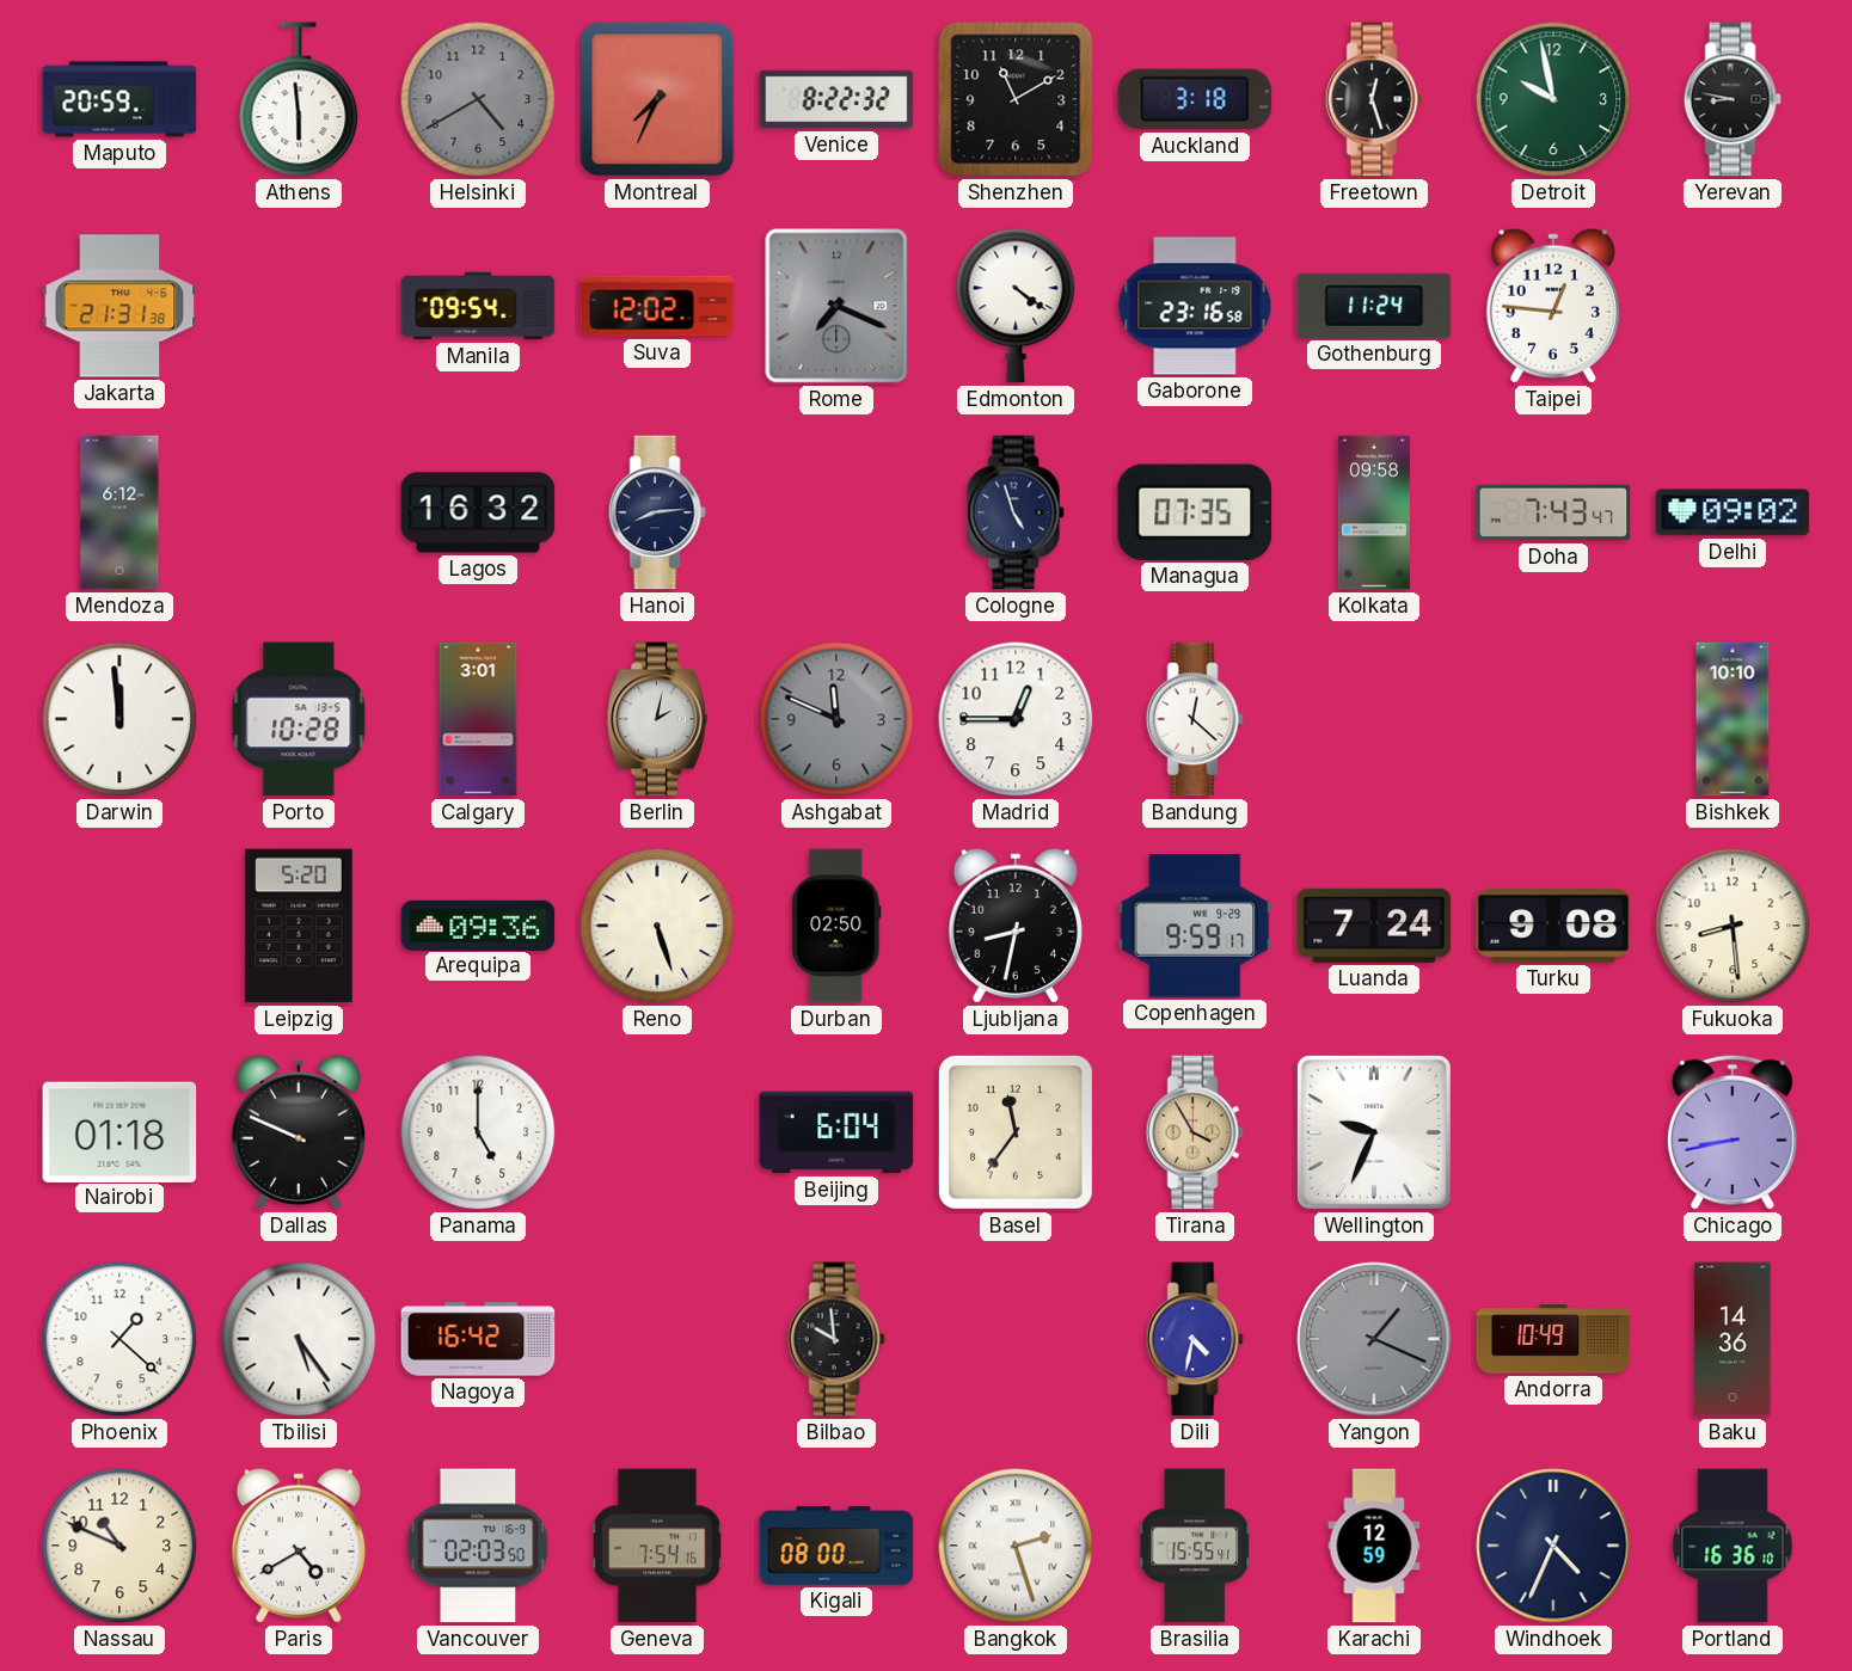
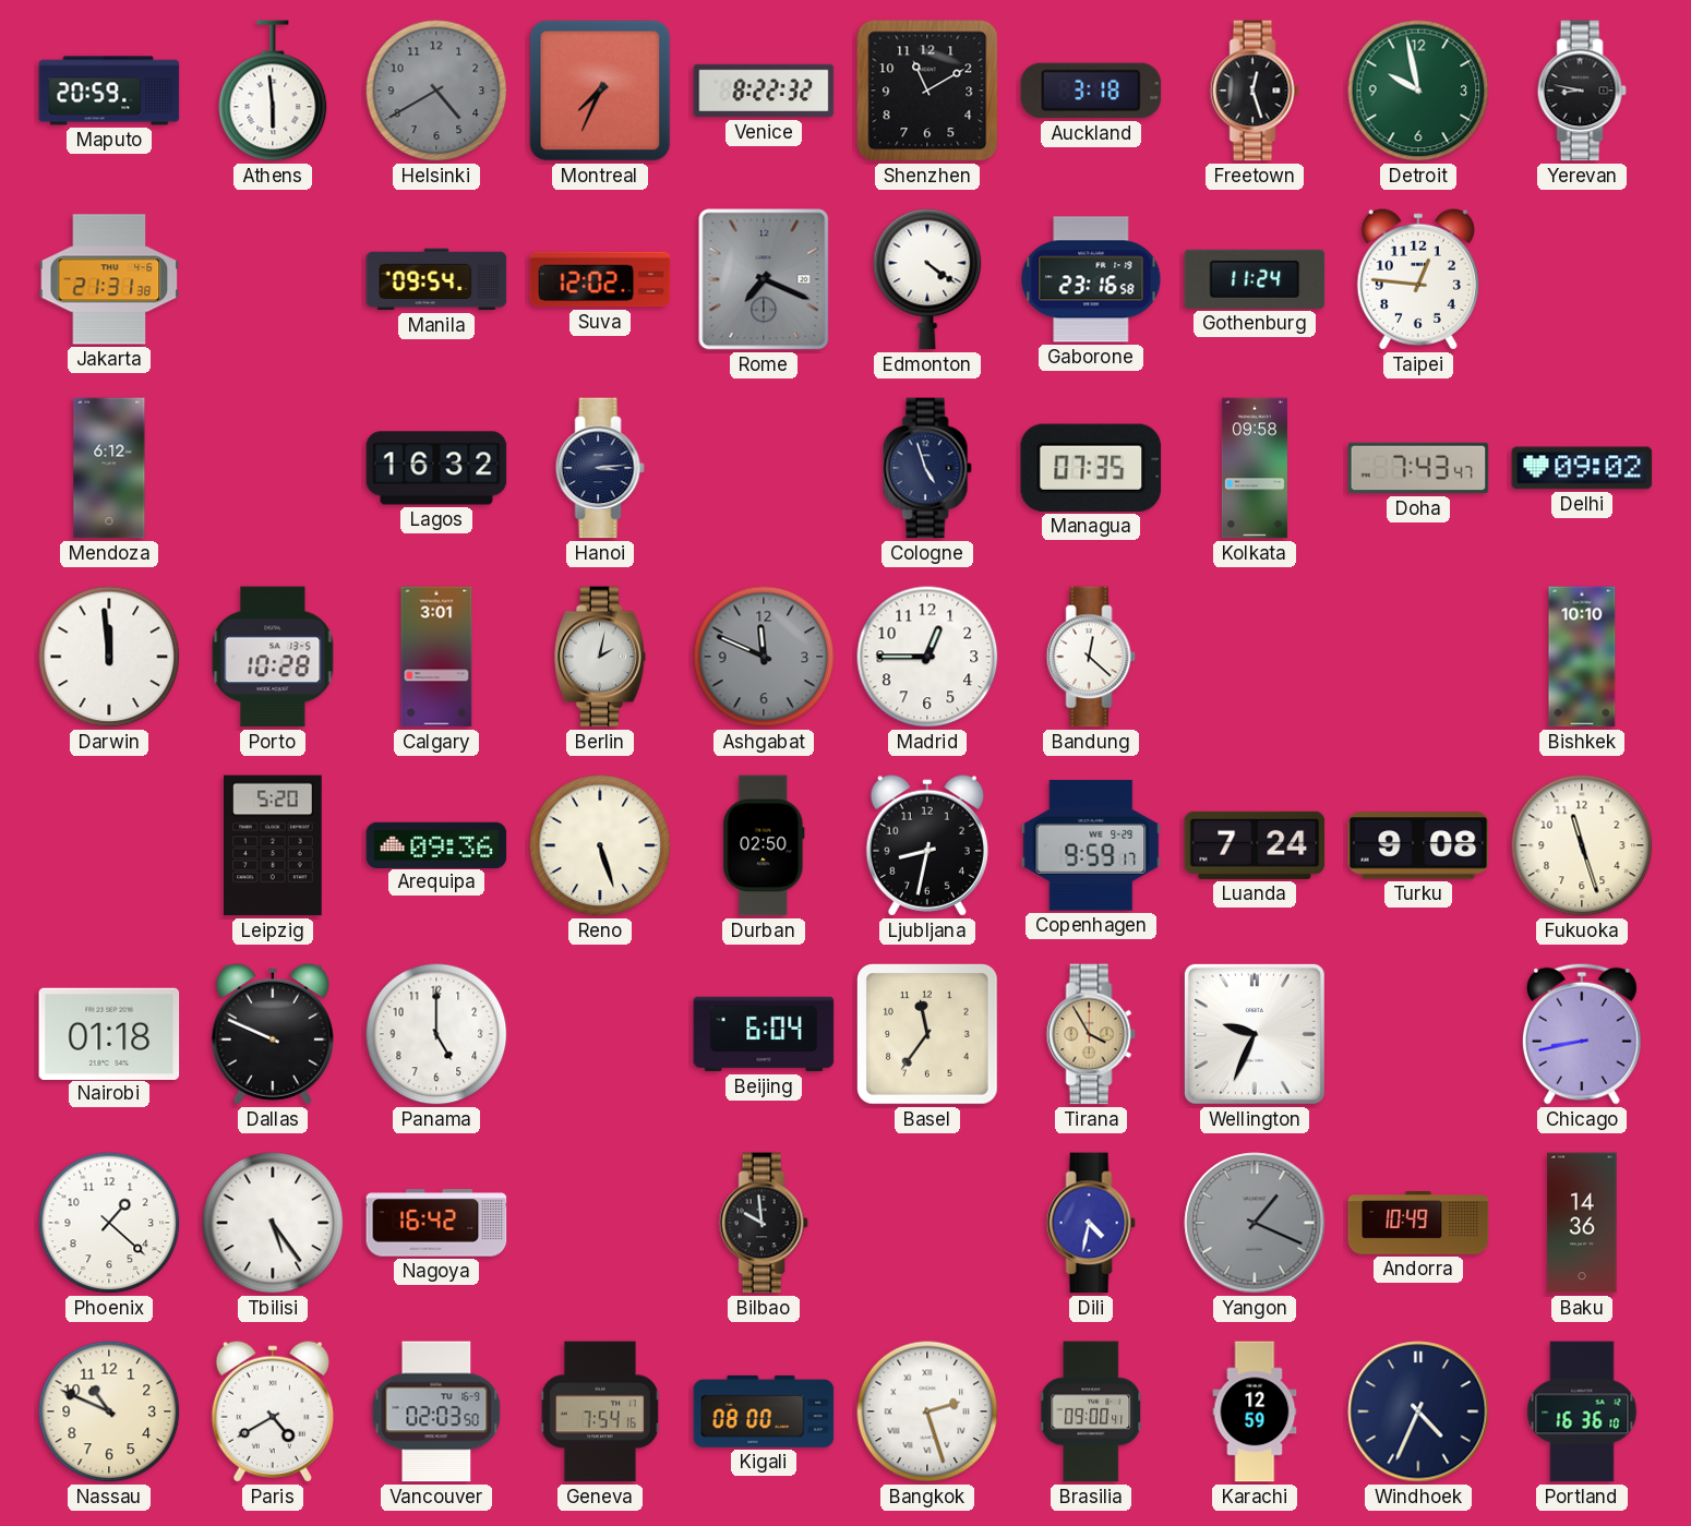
Hanoi: 8:14 -> 3:14 (600, 468)
Fukuoka: 8:29 -> 11:27 (1582, 845)
Brasilia: 15:55 -> 09:00 (1092, 1411)
